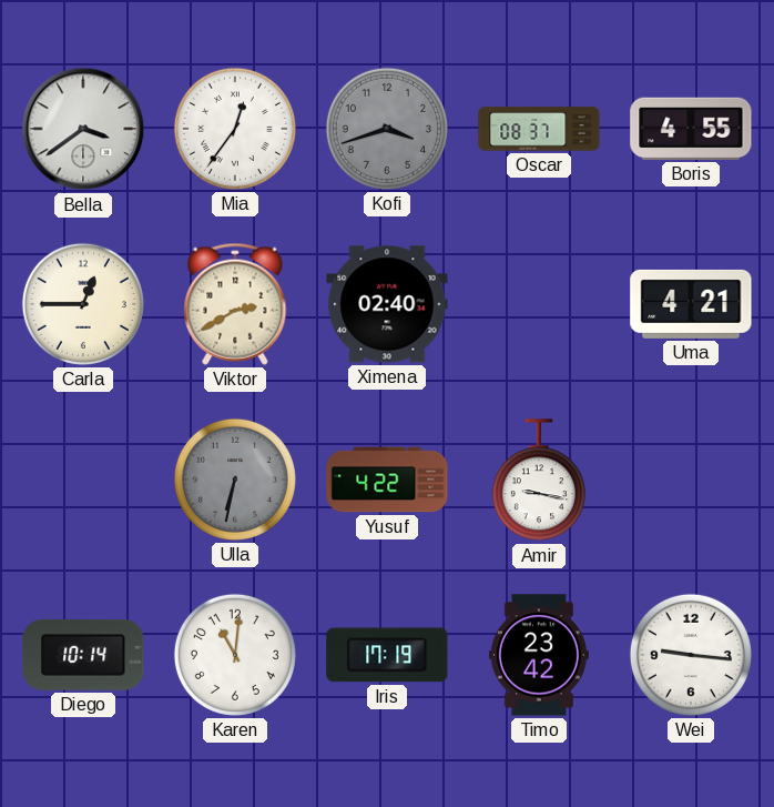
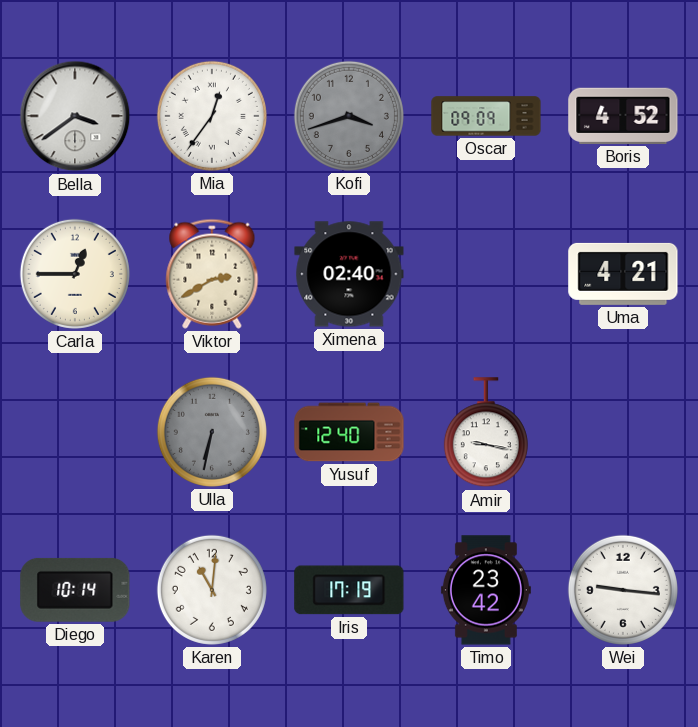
Oscar: 08:37 -> 09:09 (486, 116)
Boris: 4:55 -> 4:52 (623, 116)
Yusuf: 4:22 -> 12:40 (349, 432)
